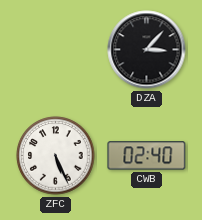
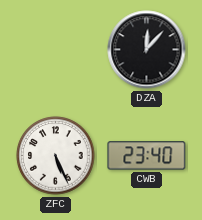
DZA: 3:07 -> 12:07 (147, 50)
CWB: 02:40 -> 23:40 (147, 156)
